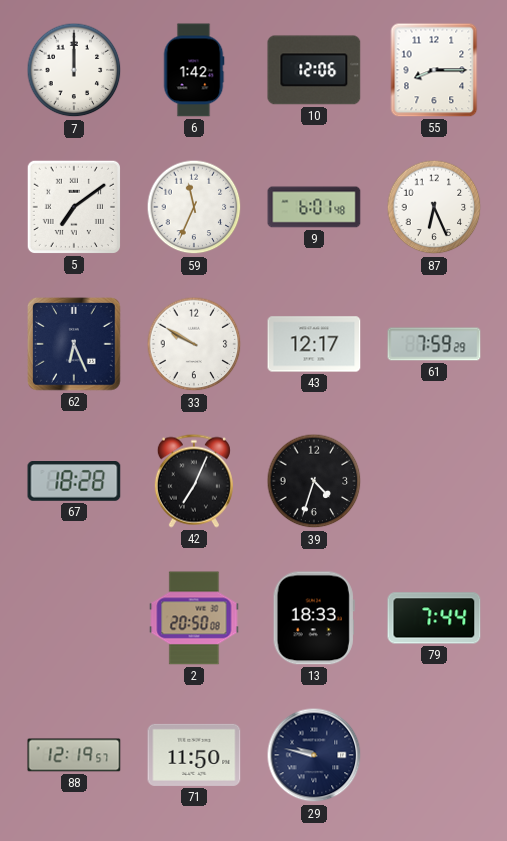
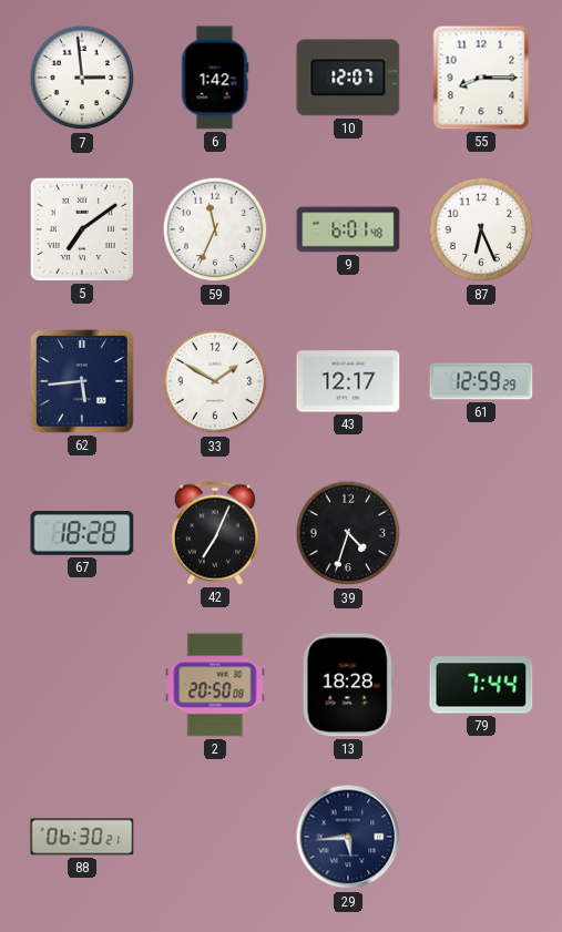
7: 12:00 -> 2:59 (82, 78)
10: 12:06 -> 12:07 (348, 78)
62: 6:26 -> 5:44 (82, 381)
33: 9:50 -> 1:50 (215, 381)
61: 7:59 -> 12:59 (481, 381)
13: 18:33 -> 18:28 (348, 685)
88: 12:19 -> 06:30 (82, 837)
71: 11:50 -> none (194, 755)
29: 9:47 -> 5:44 (348, 837)
